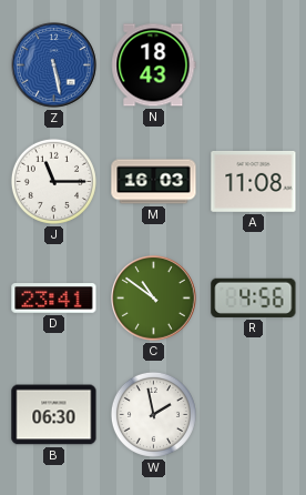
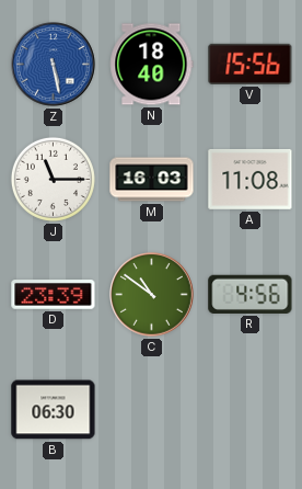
N: 18:43 -> 18:40 (152, 65)
V: none -> 15:56 (251, 64)
D: 23:41 -> 23:39 (54, 295)
W: 1:58 -> none (153, 414)
